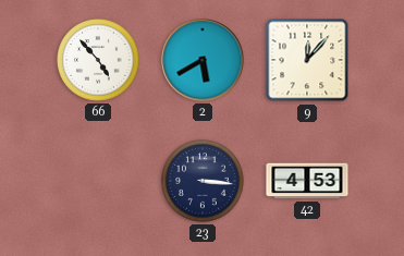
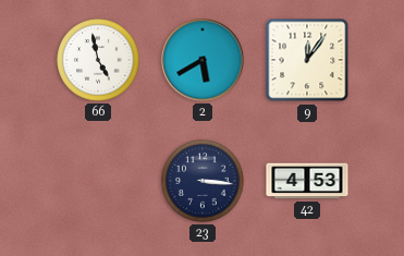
66: 4:53 -> 4:58 (98, 60)
9: 12:07 -> 12:06 (307, 60)
